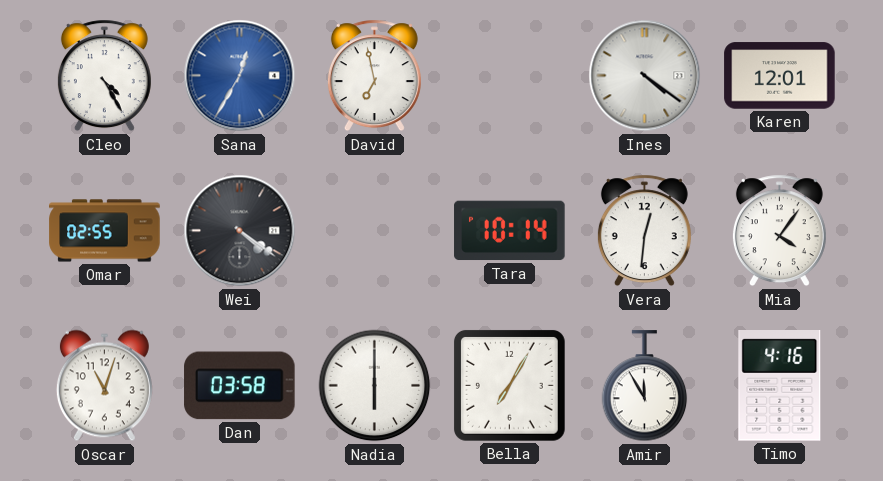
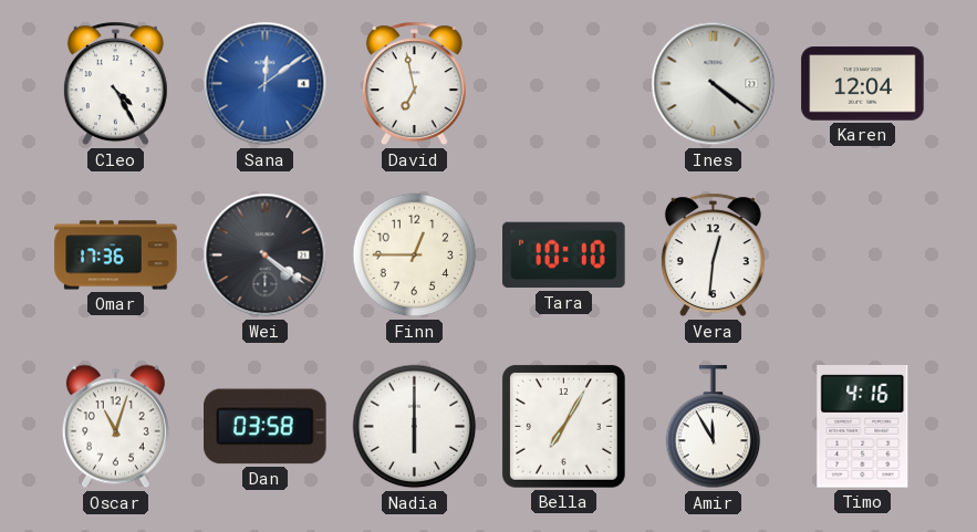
Sana: 12:35 -> 12:09 (266, 84)
Karen: 12:01 -> 12:04 (863, 84)
Omar: 02:55 -> 17:36 (116, 255)
Finn: none -> 12:45 (415, 255)
Tara: 10:14 -> 10:10 (564, 255)
Mia: 4:06 -> none (779, 231)
